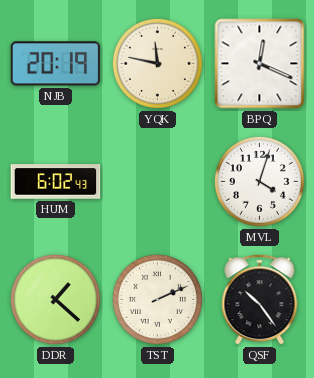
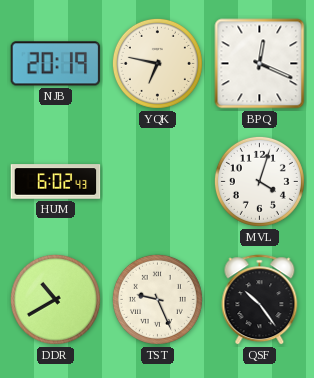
YQK: 11:47 -> 6:47 (157, 63)
DDR: 1:22 -> 10:40 (55, 299)
TST: 2:11 -> 9:26 (157, 299)
